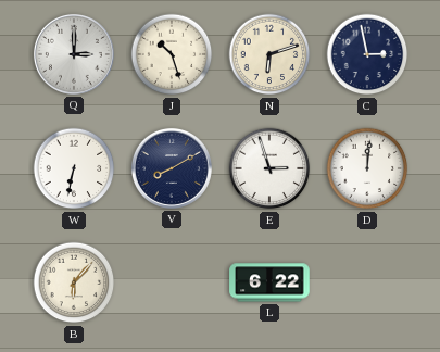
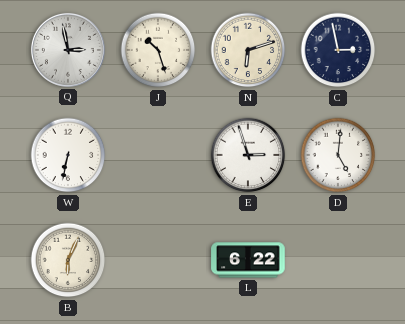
Q: 3:00 -> 2:58 (68, 50)
V: 8:10 -> none (172, 168)
D: 12:01 -> 5:01 (338, 155)
B: 6:07 -> 6:04 (68, 260)
